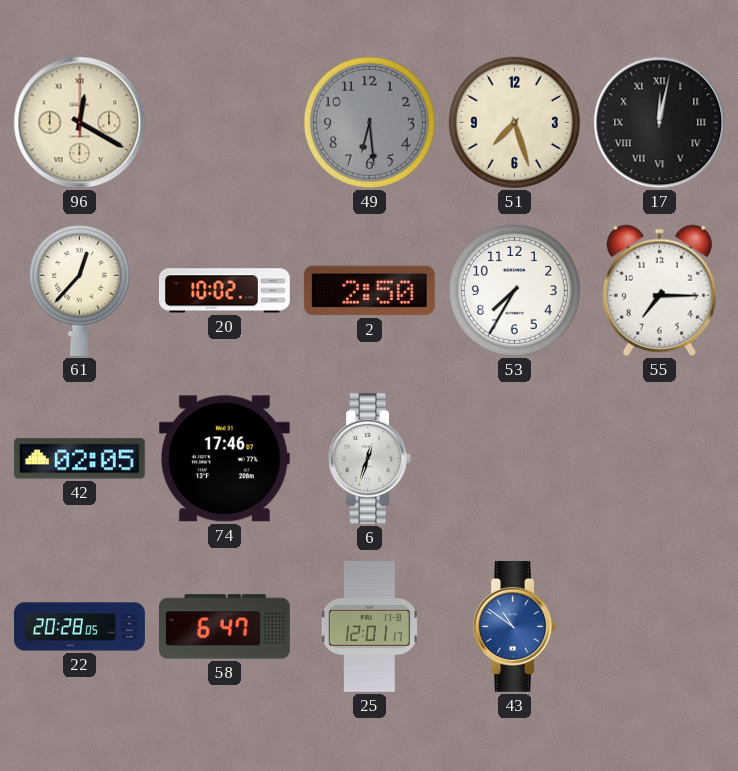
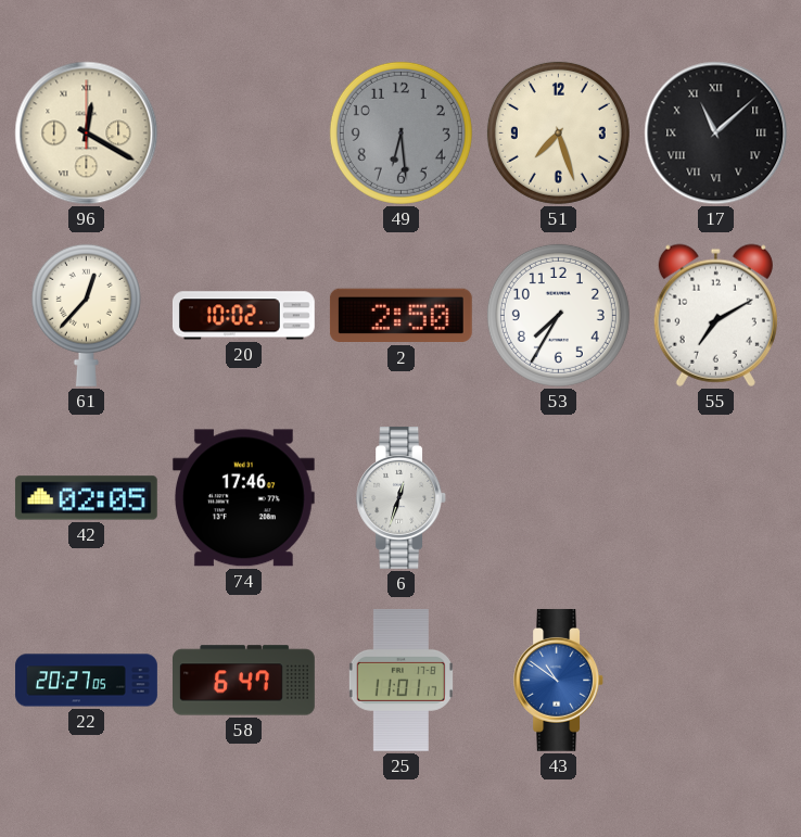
17: 12:02 -> 11:08 (716, 134)
55: 7:15 -> 7:10 (715, 315)
22: 20:28 -> 20:27 (87, 681)
25: 12:01 -> 11:01 (400, 680)
